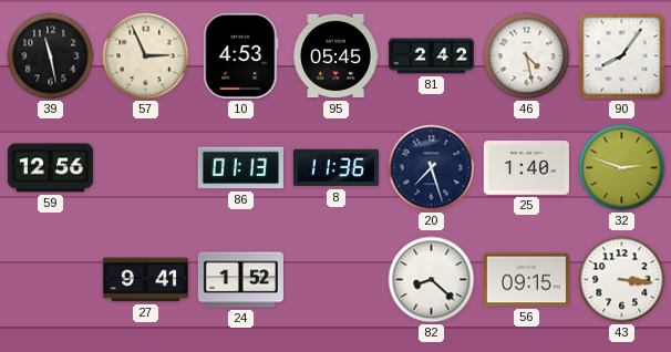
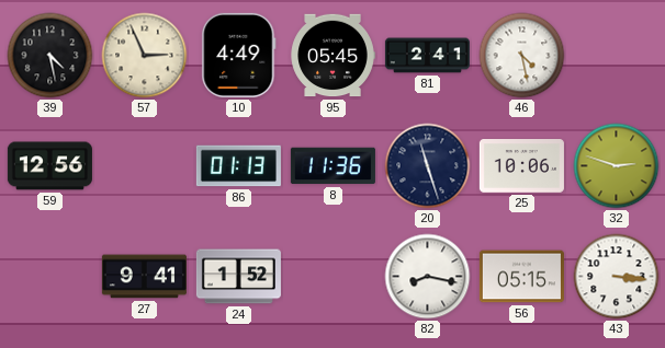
39: 11:28 -> 4:28 (50, 56)
10: 4:53 -> 4:49 (239, 55)
81: 2:42 -> 2:41 (427, 56)
90: 8:06 -> none (622, 56)
20: 7:27 -> 11:27 (428, 166)
25: 1:40 -> 10:06 (521, 166)
82: 8:22 -> 8:17 (428, 277)
56: 09:15 -> 05:15 (521, 277)
